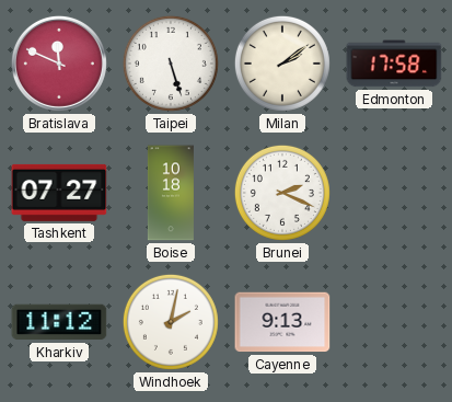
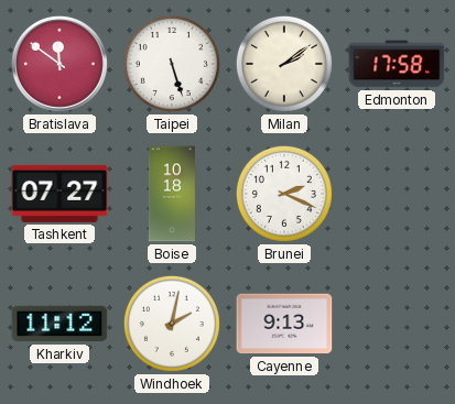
Bratislava: 11:49 -> 11:51 (59, 64)
